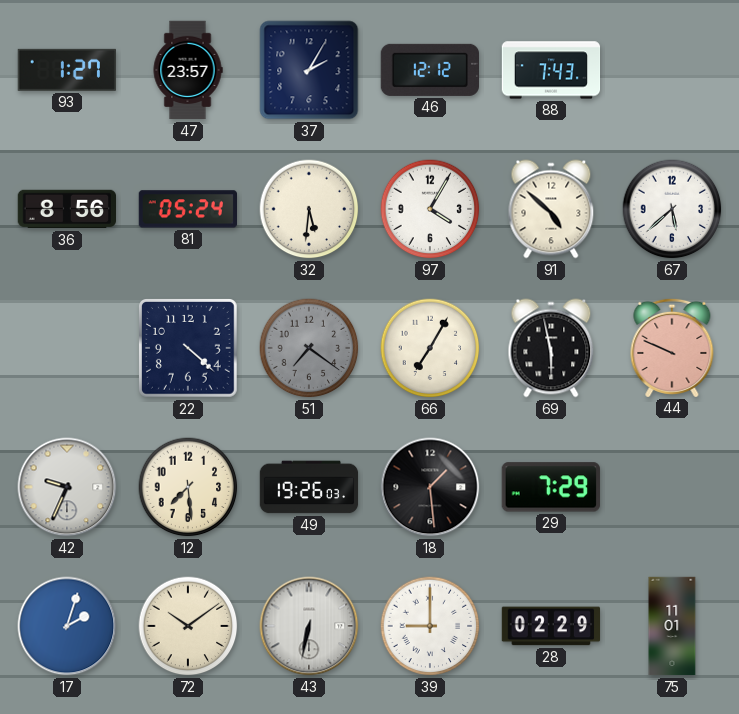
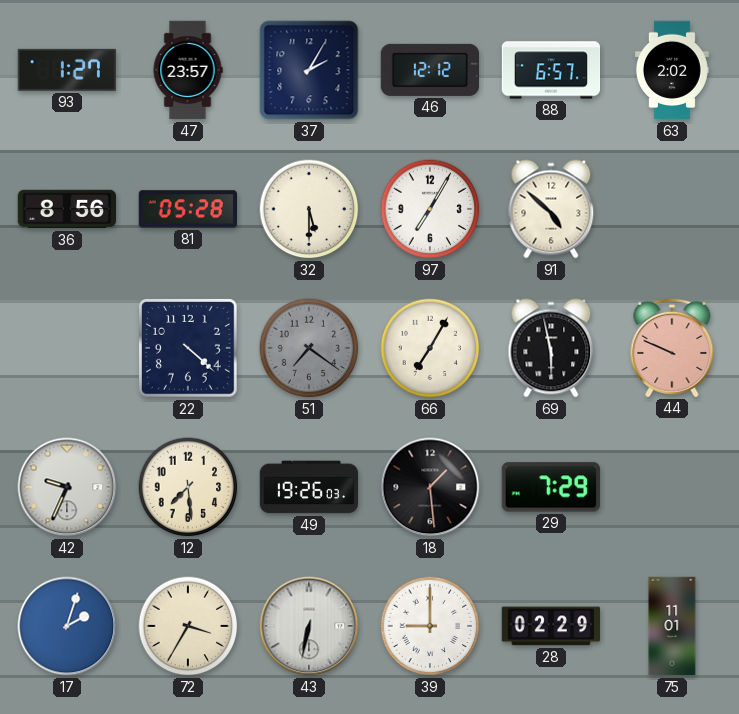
88: 7:43 -> 6:57 (551, 70)
63: none -> 2:02 (672, 70)
81: 05:24 -> 05:28 (187, 209)
32: 5:31 -> 5:30 (309, 209)
97: 4:05 -> 7:05 (430, 209)
67: 5:38 -> none (672, 209)
72: 10:09 -> 3:35 (188, 626)
